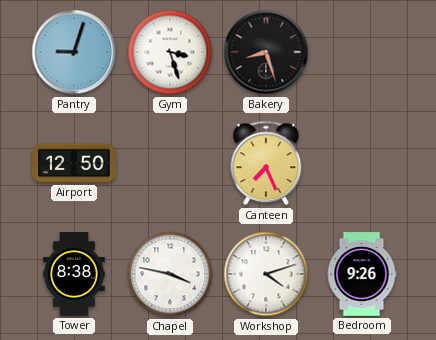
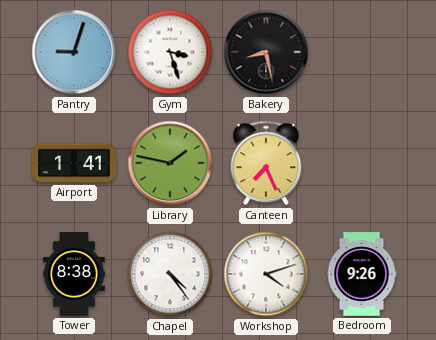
Bakery: 8:27 -> 8:28 (266, 52)
Airport: 12:50 -> 1:41 (74, 163)
Library: none -> 1:47 (170, 163)
Chapel: 3:47 -> 4:24 (170, 274)
